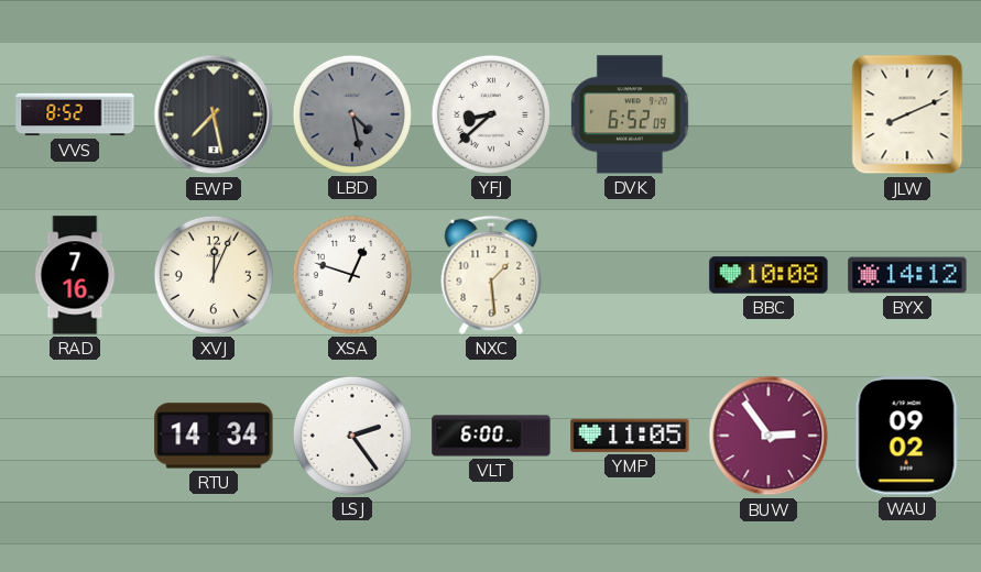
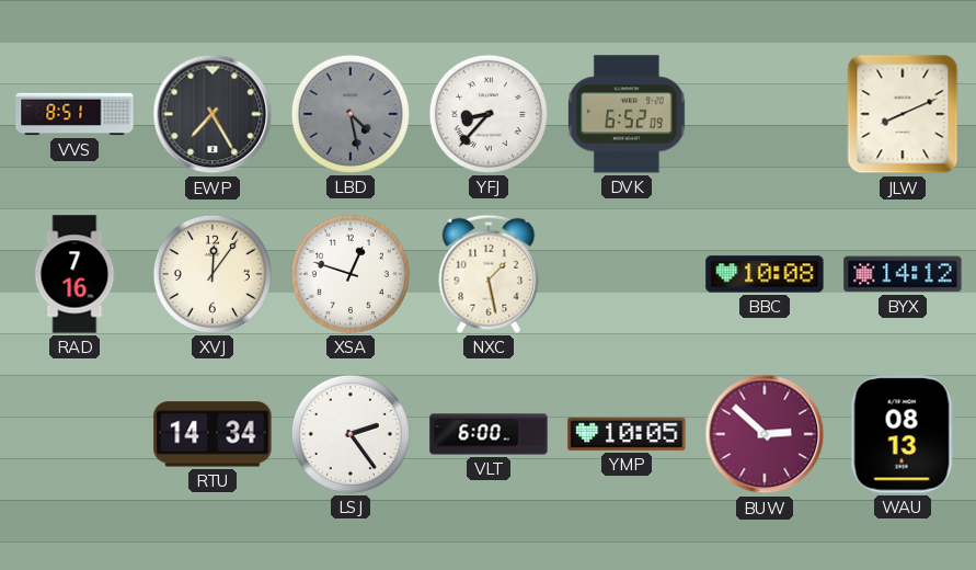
VVS: 8:52 -> 8:51 (74, 114)
EWP: 7:28 -> 7:25 (213, 114)
YFJ: 8:38 -> 8:37 (489, 114)
XVJ: 12:04 -> 12:06 (213, 274)
NXC: 1:29 -> 1:28 (489, 274)
YMP: 11:05 -> 10:05 (627, 434)
BUW: 2:54 -> 2:52 (765, 434)
WAU: 09:02 -> 08:13 (903, 434)
